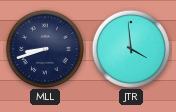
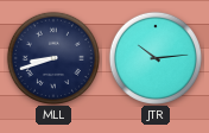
JTR: 3:59 -> 10:14 (154, 57)
